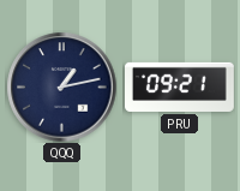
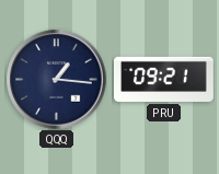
QQQ: 1:13 -> 1:16 (56, 79)
